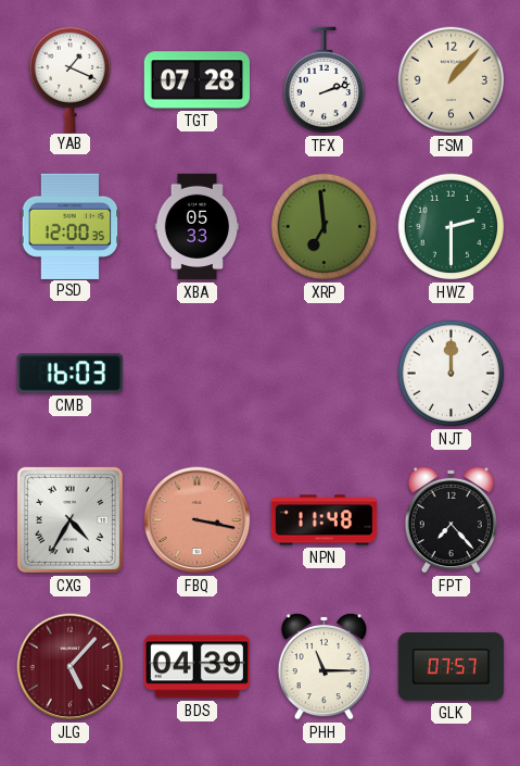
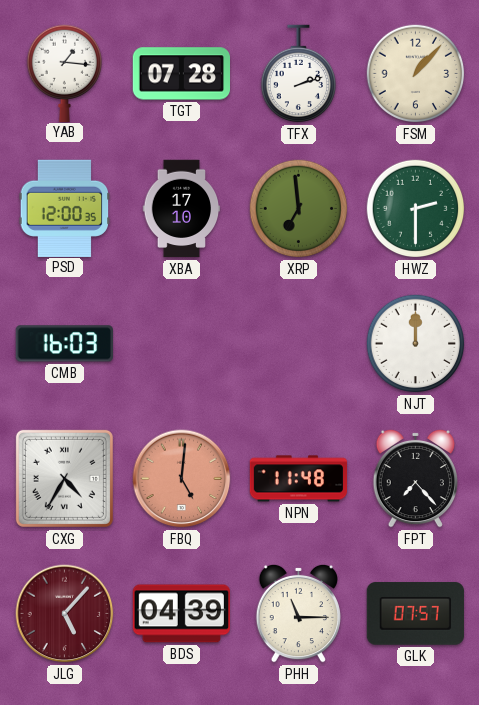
YAB: 1:19 -> 1:16 (64, 73)
XBA: 05:33 -> 17:10 (182, 209)
FBQ: 3:17 -> 5:01 (182, 479)
